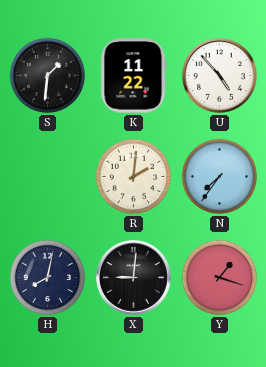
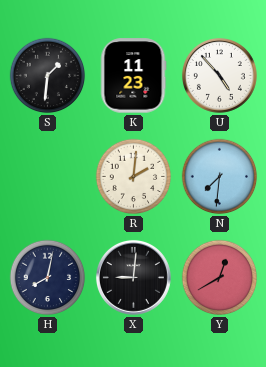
K: 11:22 -> 11:23 (133, 76)
N: 7:36 -> 7:31 (220, 177)
Y: 1:18 -> 12:40 (220, 278)
